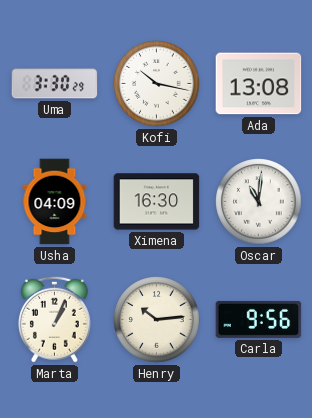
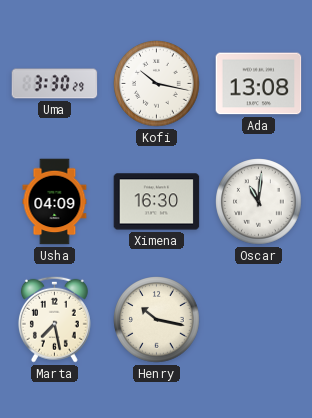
Marta: 1:04 -> 7:28 (54, 319)
Henry: 10:14 -> 10:17 (157, 320)
Carla: 9:56 -> none (259, 319)
